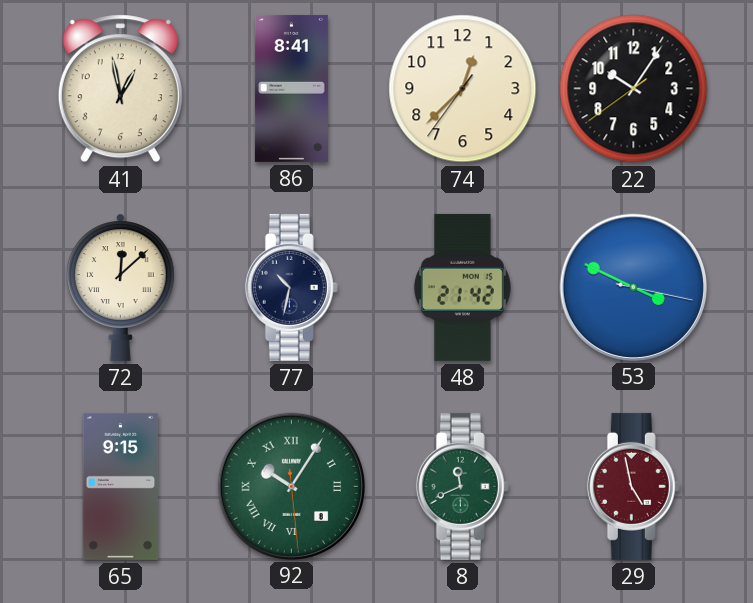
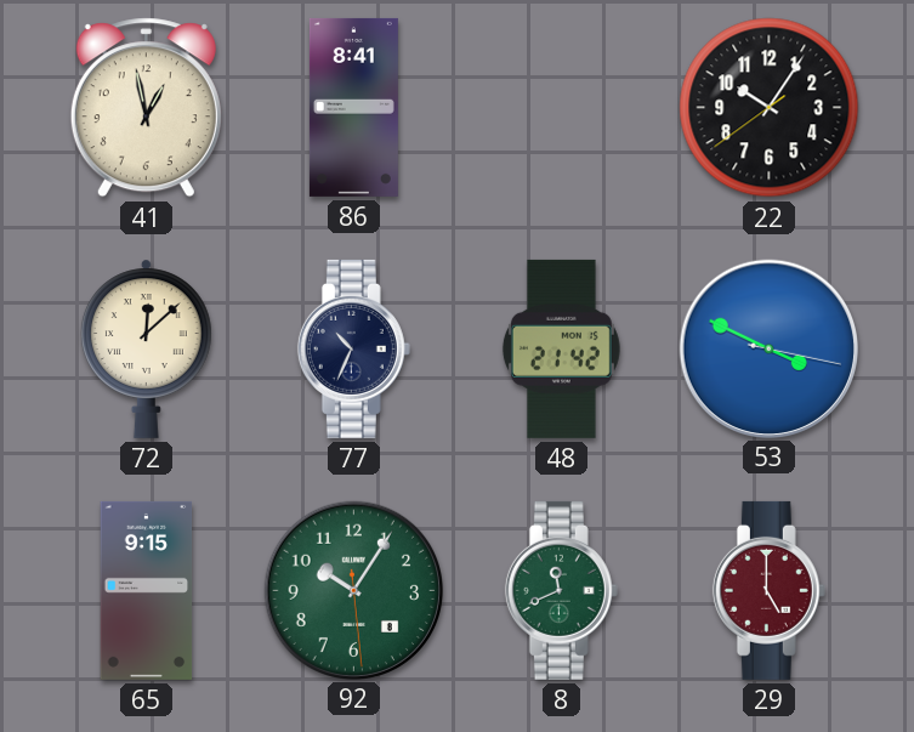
74: 12:37 -> none (463, 89)
77: 10:32 -> 10:34 (353, 348)
92 numerals: Roman -> Arabic (353, 590)
29: 4:58 -> 5:00 (768, 590)
